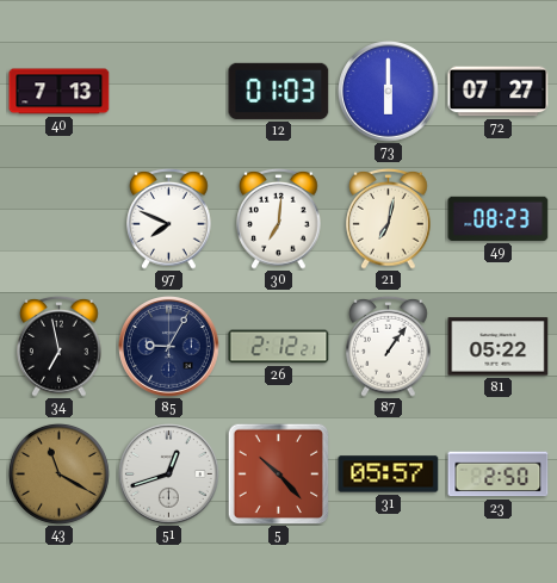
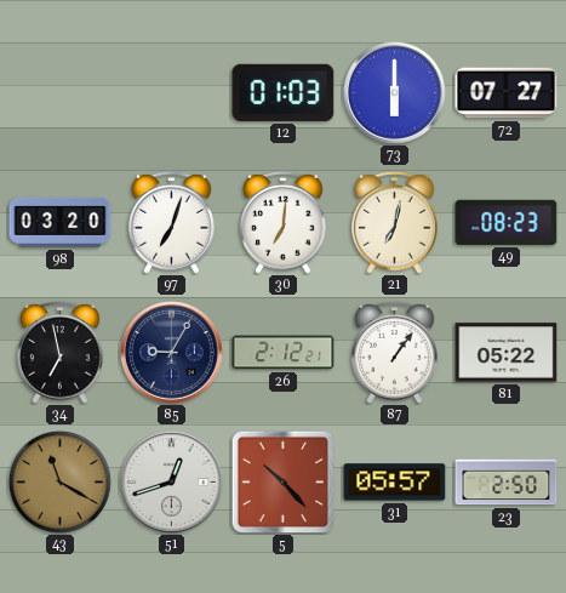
40: 7:13 -> none (60, 92)
98: none -> 03:20 (61, 222)
97: 7:49 -> 7:03 (172, 222)
